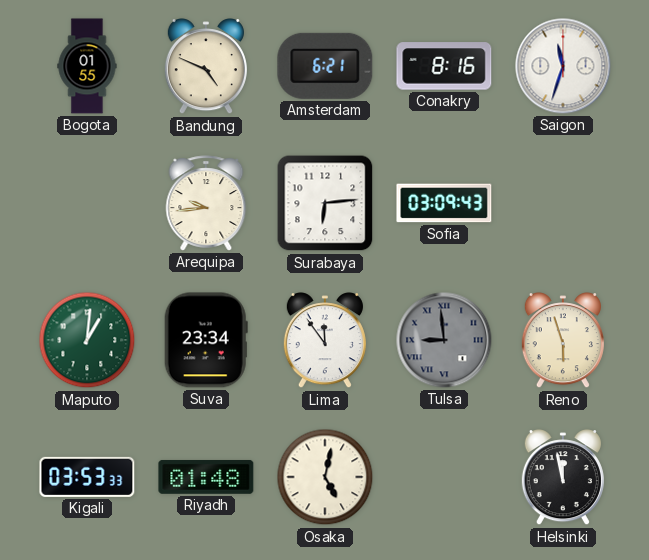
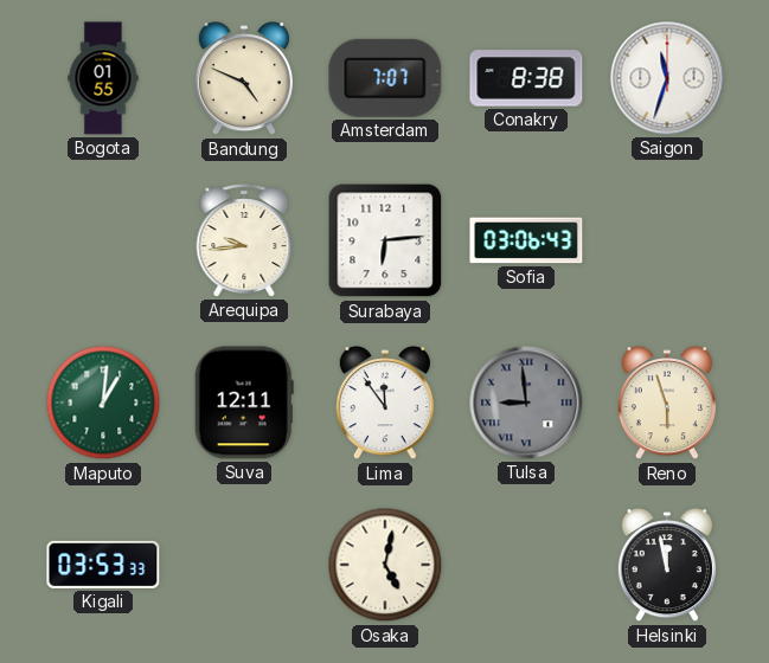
Amsterdam: 6:21 -> 7:07 (385, 78)
Conakry: 8:16 -> 8:38 (526, 78)
Sofia: 03:09 -> 03:06 (526, 240)
Suva: 23:34 -> 12:11 (244, 403)
Riyadh: 01:48 -> none (206, 477)
